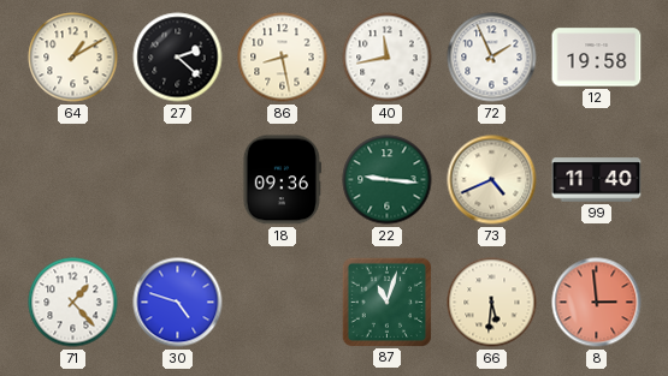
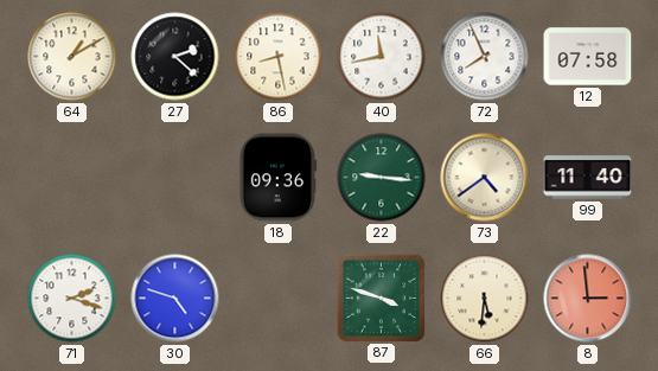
72: 1:56 -> 7:56 (485, 57)
12: 19:58 -> 07:58 (588, 57)
73: 4:41 -> 4:39 (485, 178)
71: 1:23 -> 2:18 (72, 299)
87: 11:03 -> 3:48 (381, 298)
